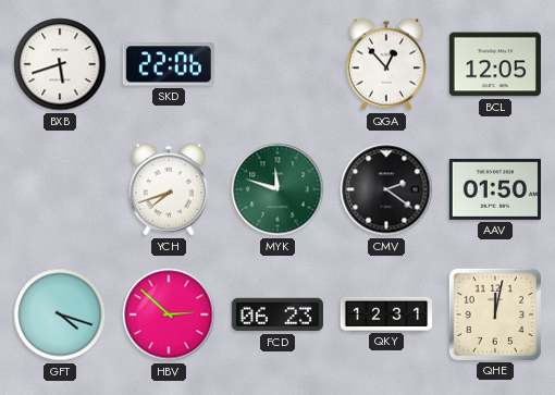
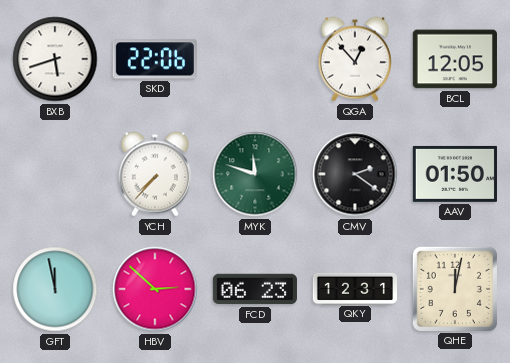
YCH: 7:42 -> 7:37 (155, 174)
GFT: 4:18 -> 11:58 (55, 289)
